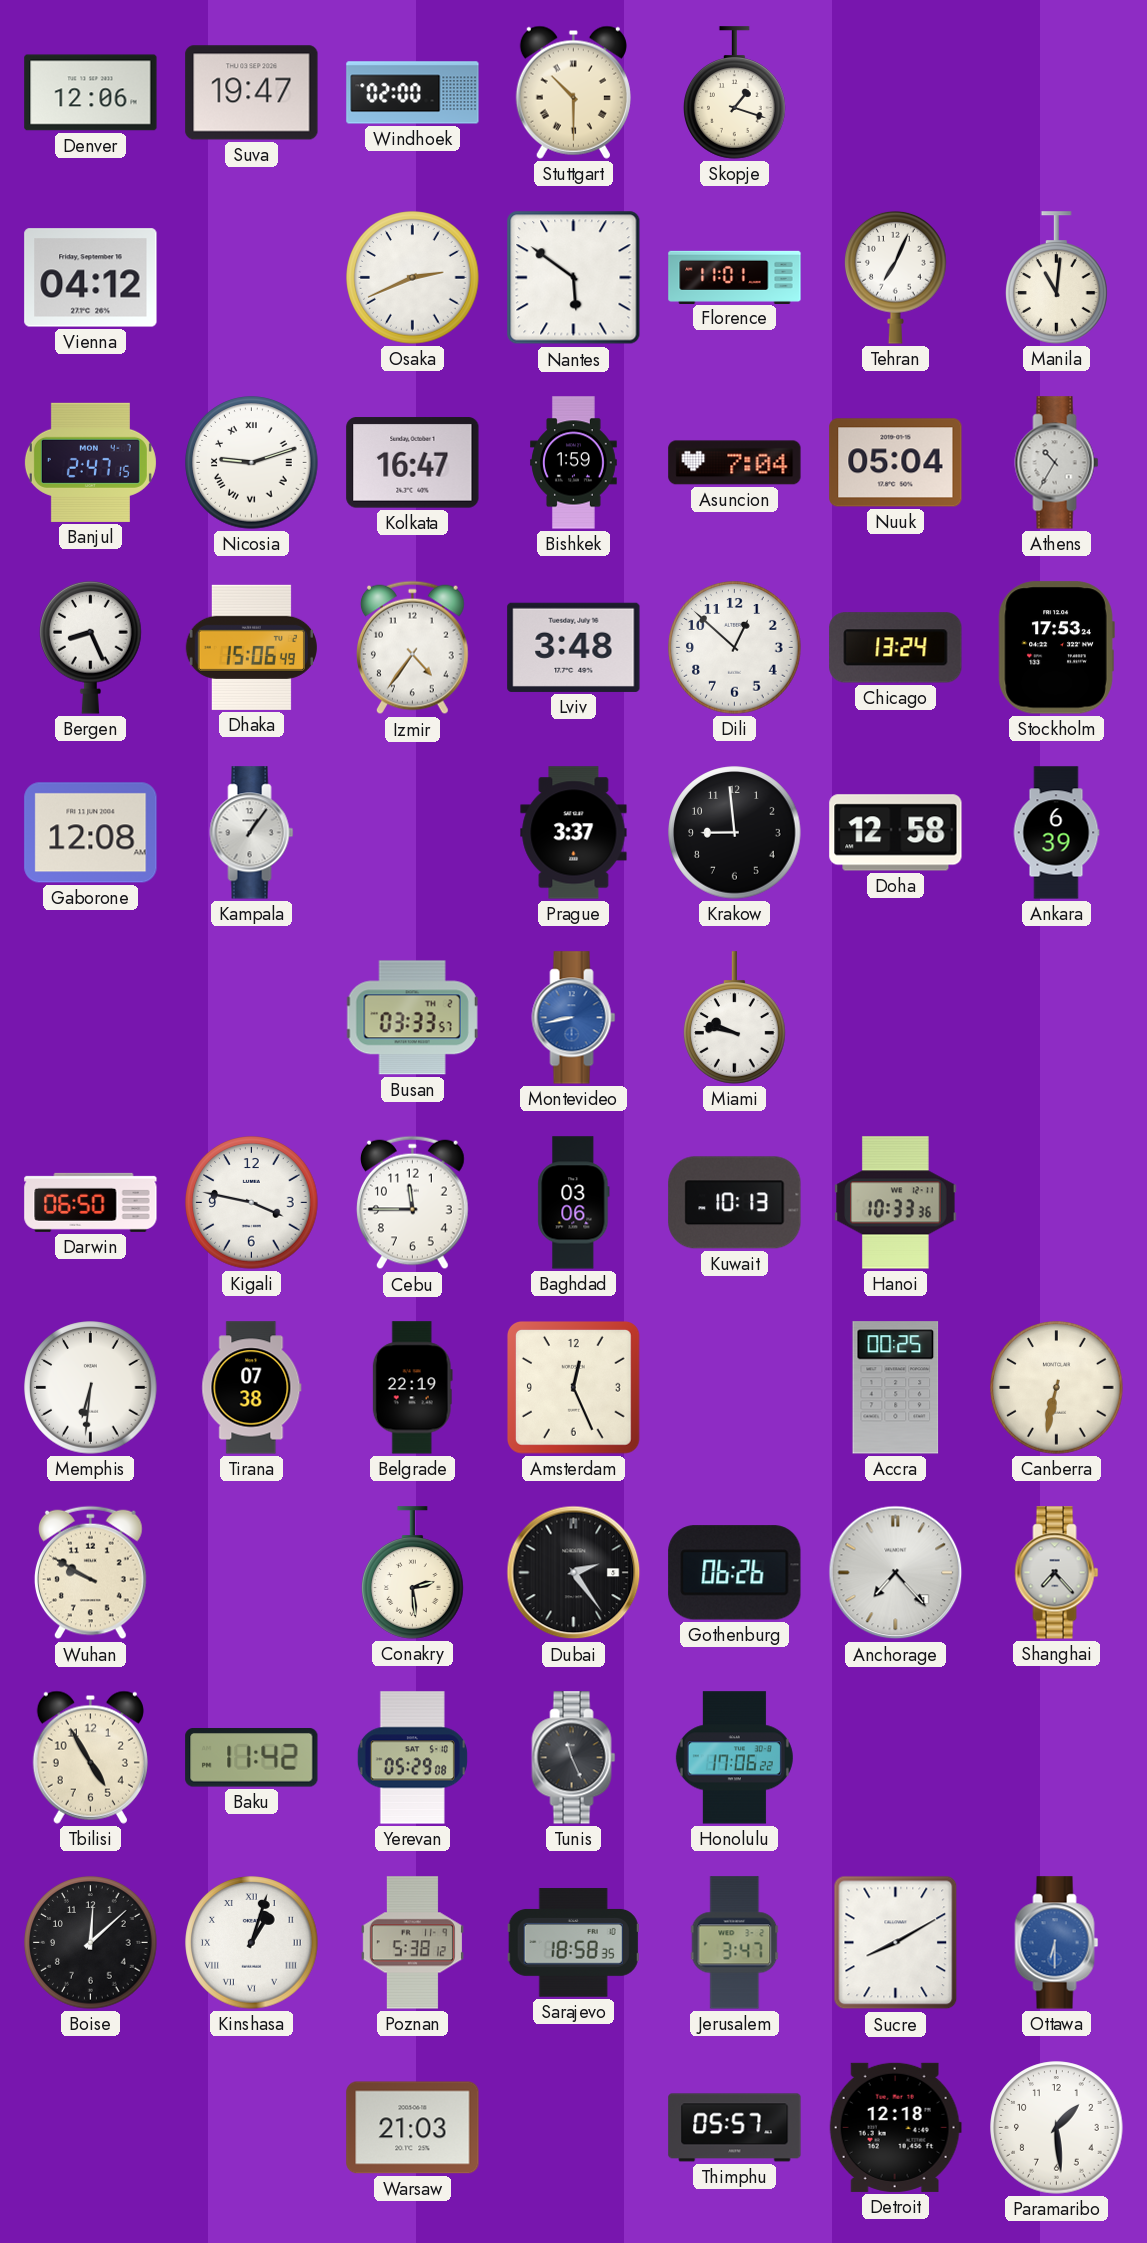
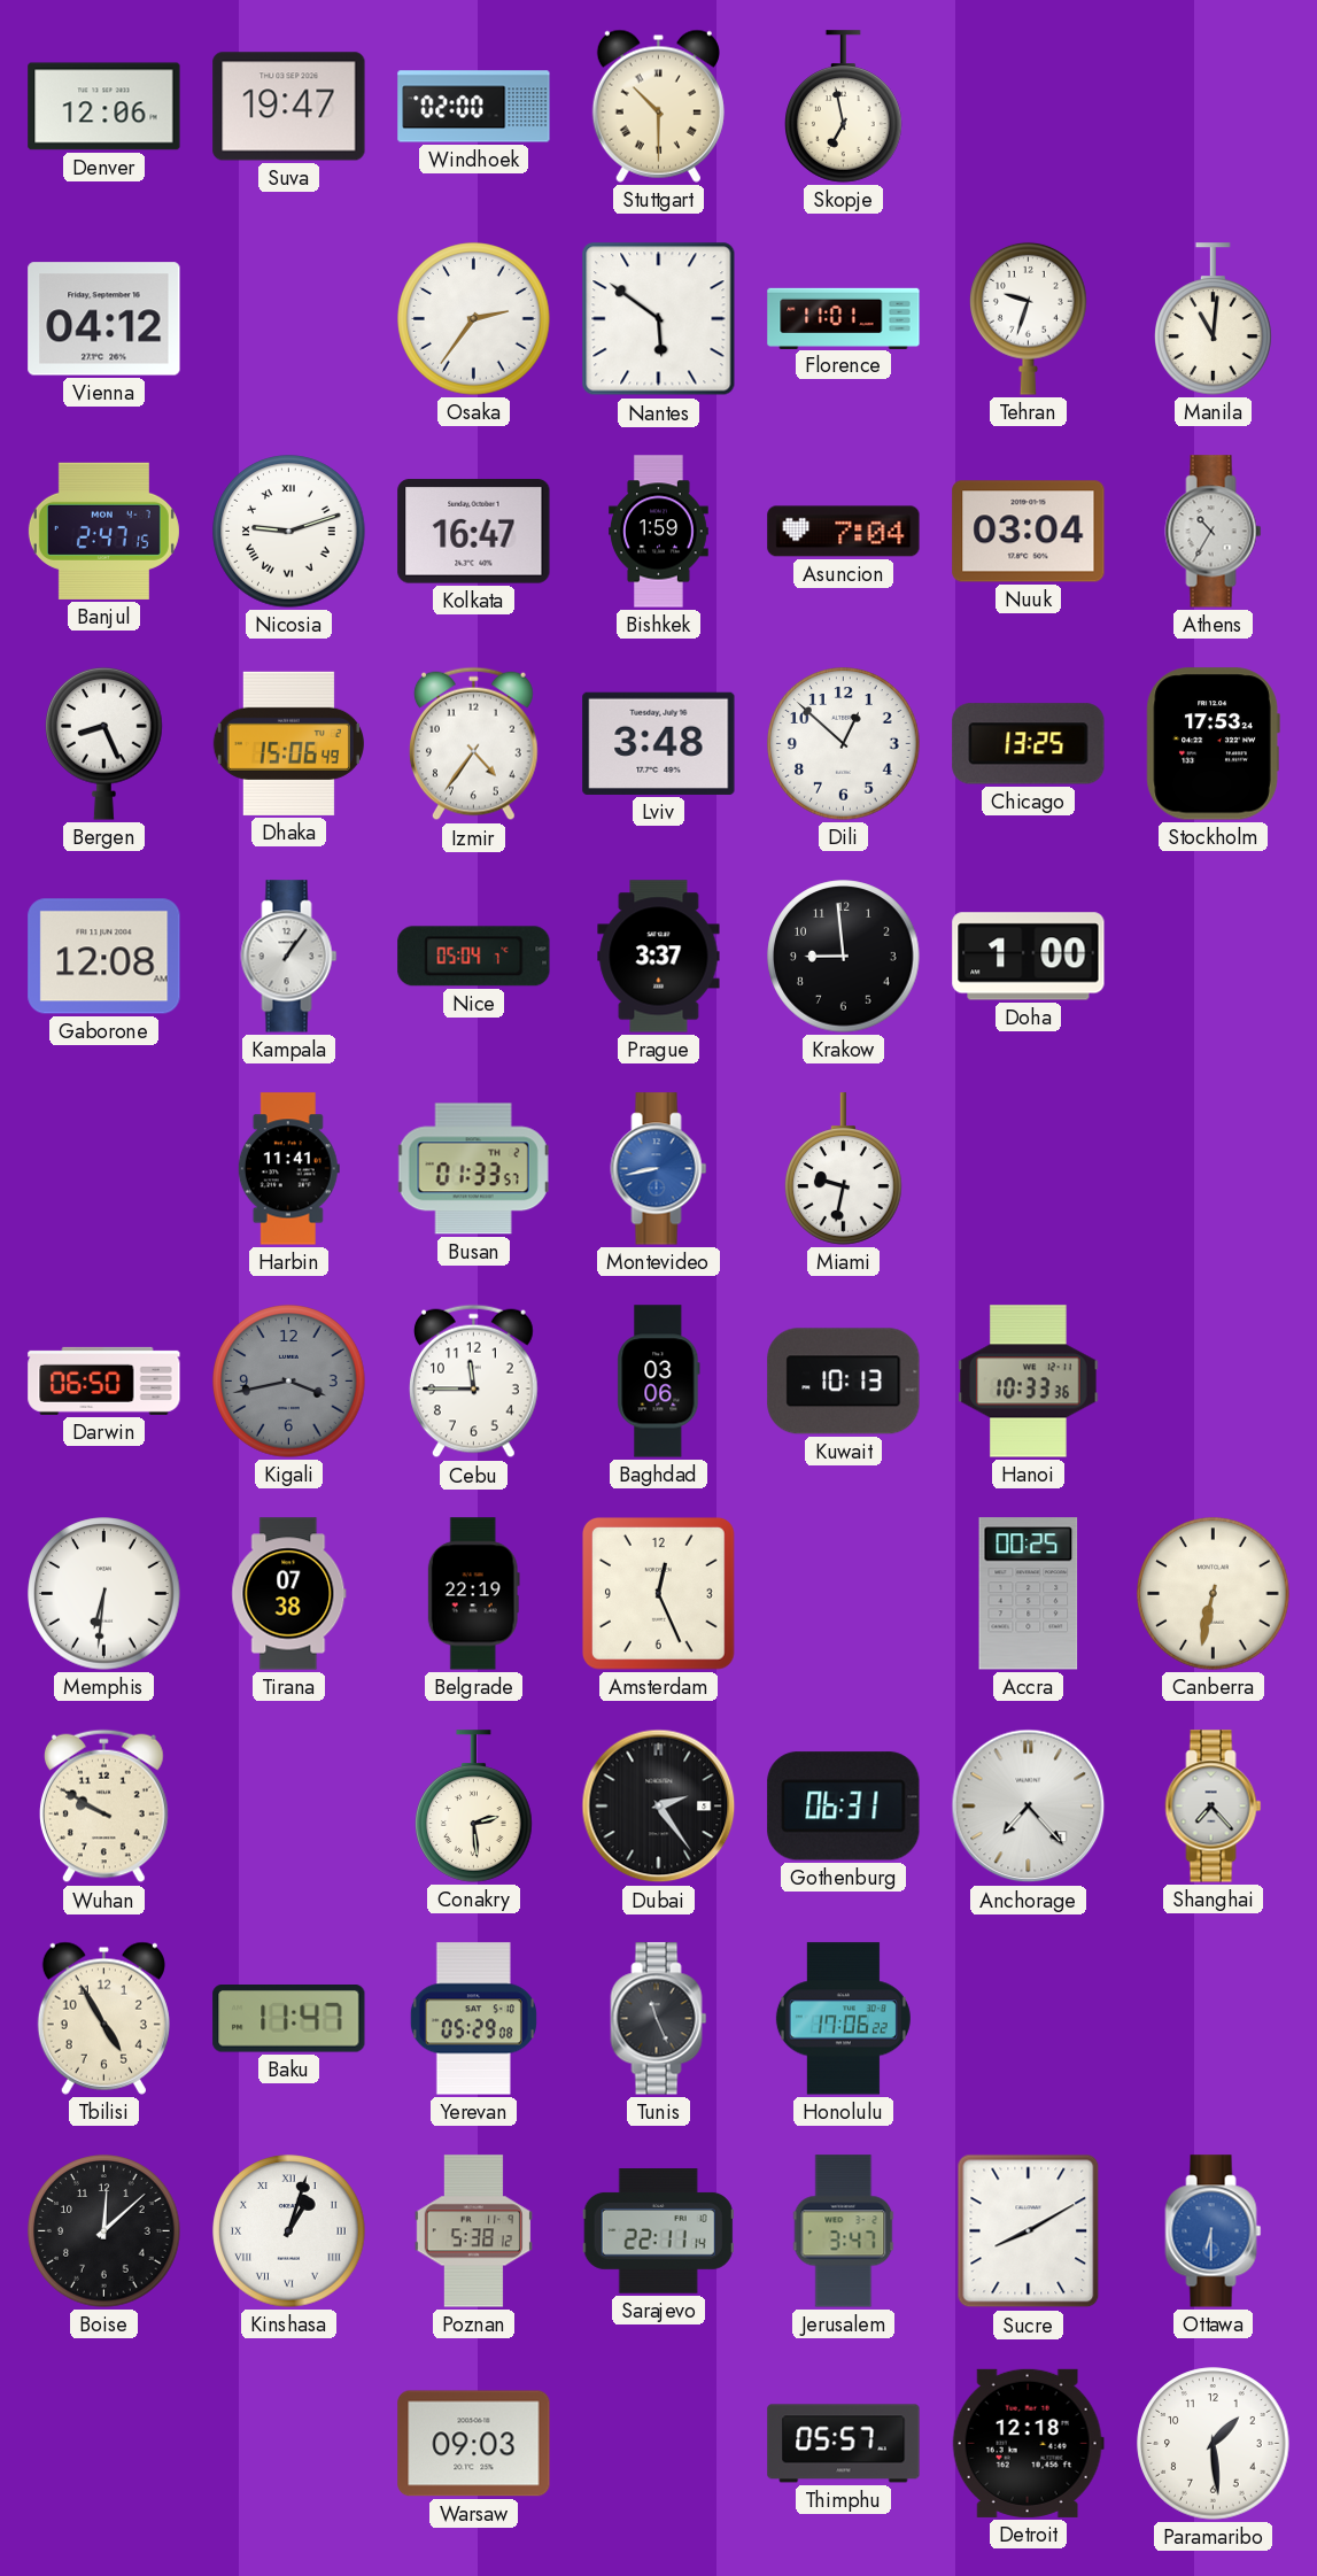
Skopje: 1:18 -> 6:58 (844, 107)
Osaka: 2:41 -> 2:36 (474, 319)
Tehran: 7:04 -> 9:33 (1029, 318)
Nuuk: 05:04 -> 03:04 (1029, 532)
Chicago: 13:24 -> 13:25 (1029, 744)
Nice: none -> 05:04 (474, 957)
Doha: 12:58 -> 1:00 (1029, 957)
Ankara: 6:39 -> none (1056, 833)
Harbin: none -> 11:41 (288, 1169)
Busan: 03:33 -> 01:33 (473, 1169)
Miami: 9:47 -> 9:32 (844, 1169)
Kigali: 3:47 -> 3:43 (289, 1382)
Kigali dial: white -> grey (289, 1382)
Gothenburg: 06:26 -> 06:31 (844, 1807)
Baku: 11:42 -> 11:47 (289, 2019)
Sarajevo: 18:58 -> 22:11 (658, 2231)
Warsaw: 21:03 -> 09:03 (474, 2444)
